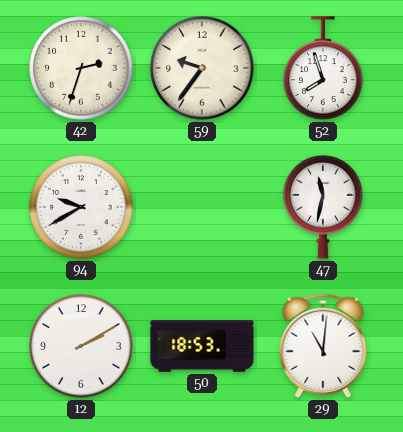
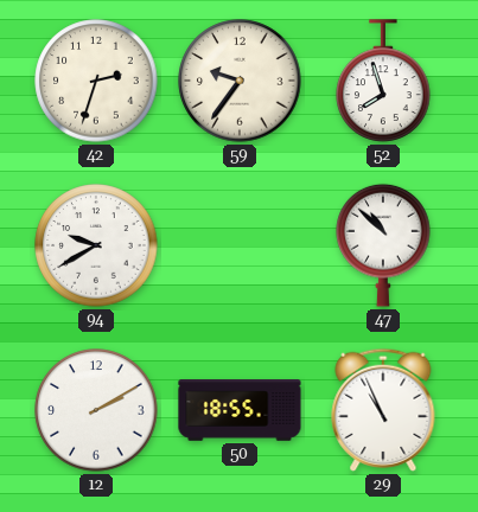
47: 11:32 -> 10:52 (383, 245)
50: 18:53 -> 18:55 (240, 410)
29: 11:01 -> 10:56 (383, 410)
